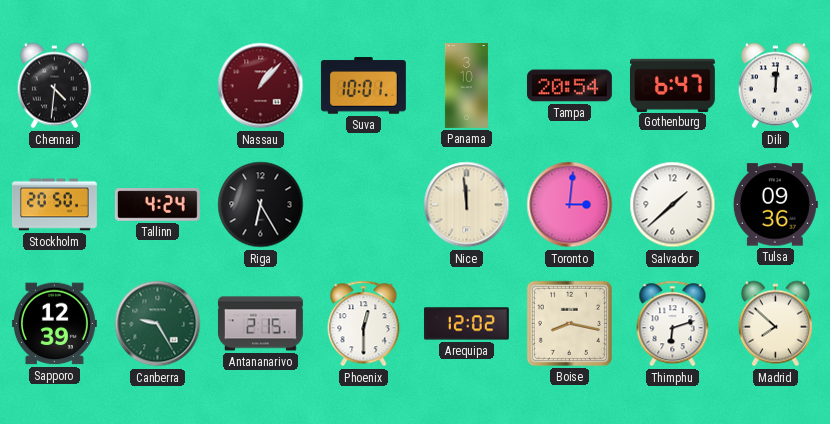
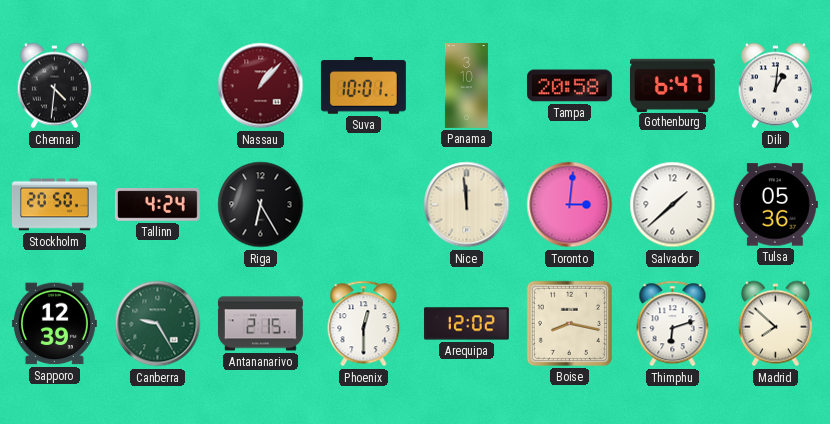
Tampa: 20:54 -> 20:58 (569, 86)
Dili: 12:01 -> 1:01 (775, 86)
Tulsa: 09:36 -> 05:36 (775, 205)
